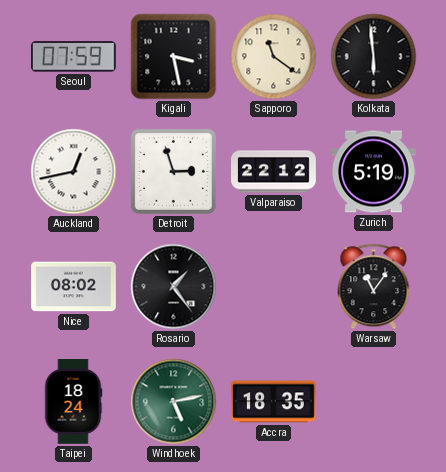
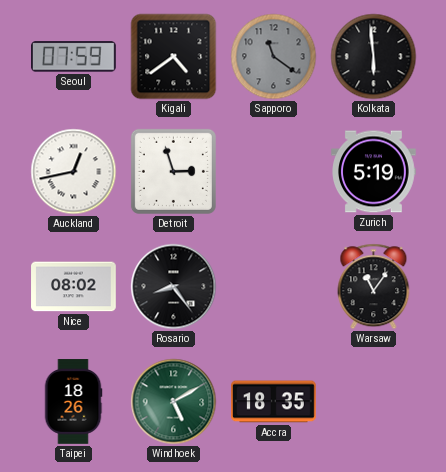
Kigali: 3:28 -> 4:39 (174, 57)
Sapporo dial: cream -> grey (274, 57)
Valparaiso: 22:12 -> none (274, 172)
Rosario: 1:24 -> 8:24 (174, 287)
Taipei: 18:24 -> 18:26 (73, 402)
Windhoek: 5:13 -> 5:10 (174, 402)
